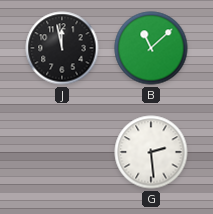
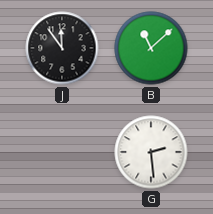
J: 11:58 -> 11:54 (62, 48)
